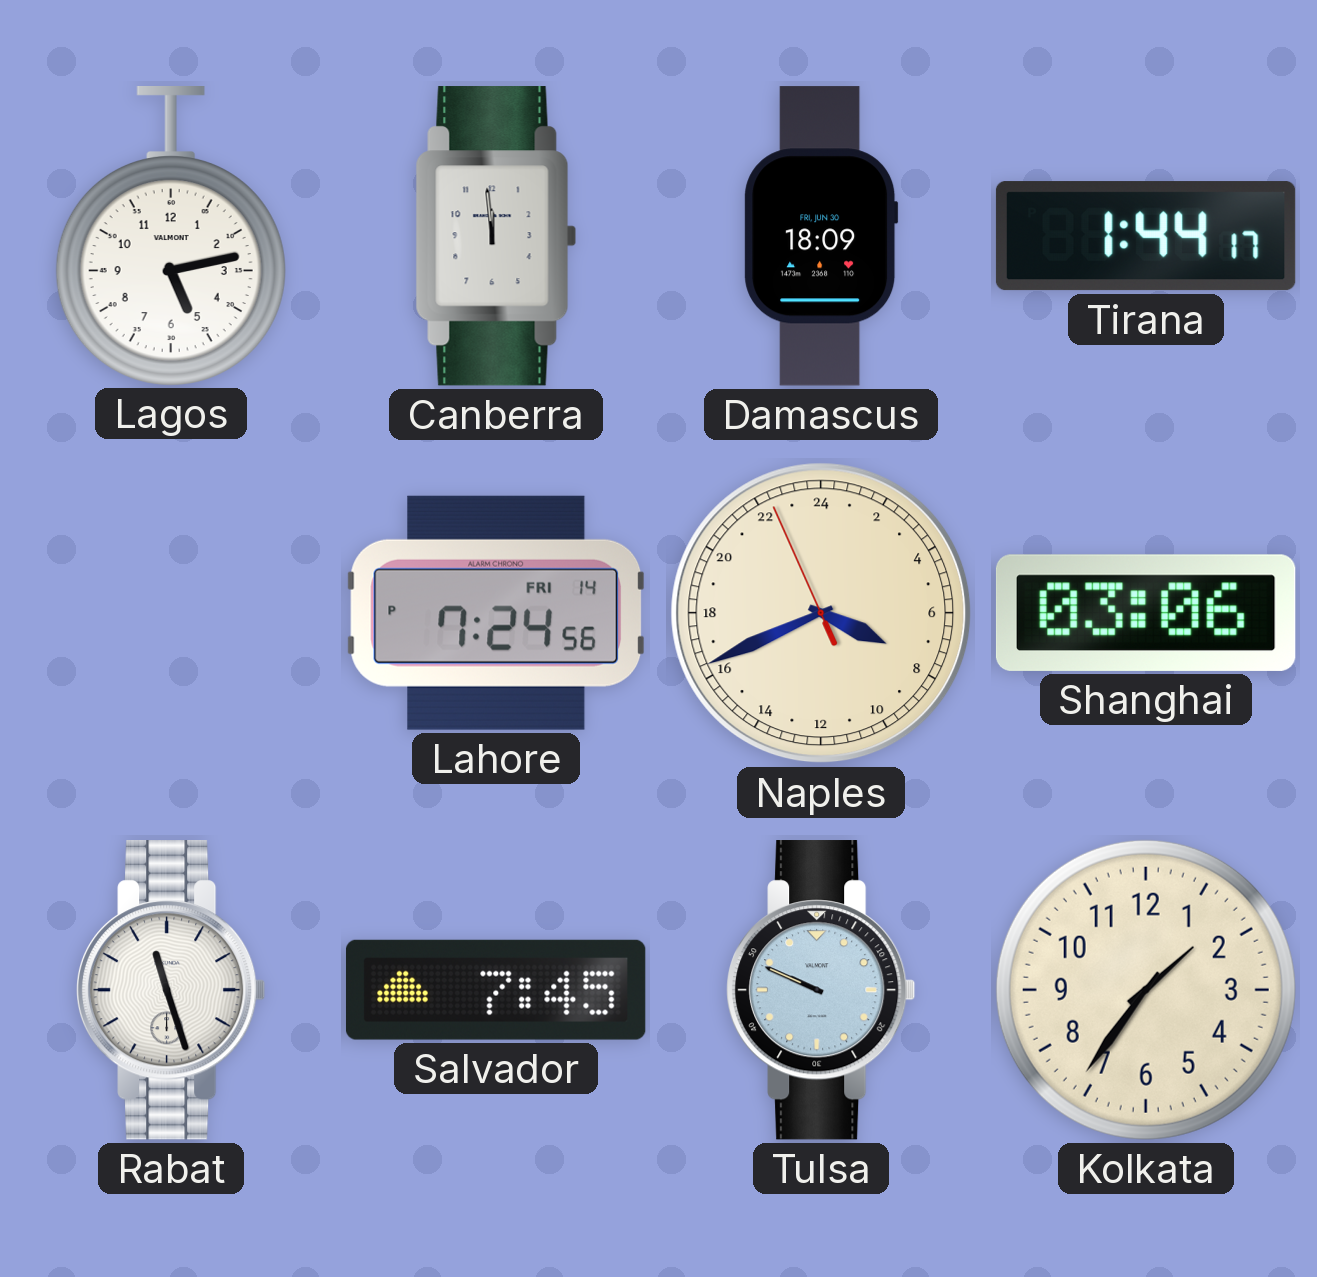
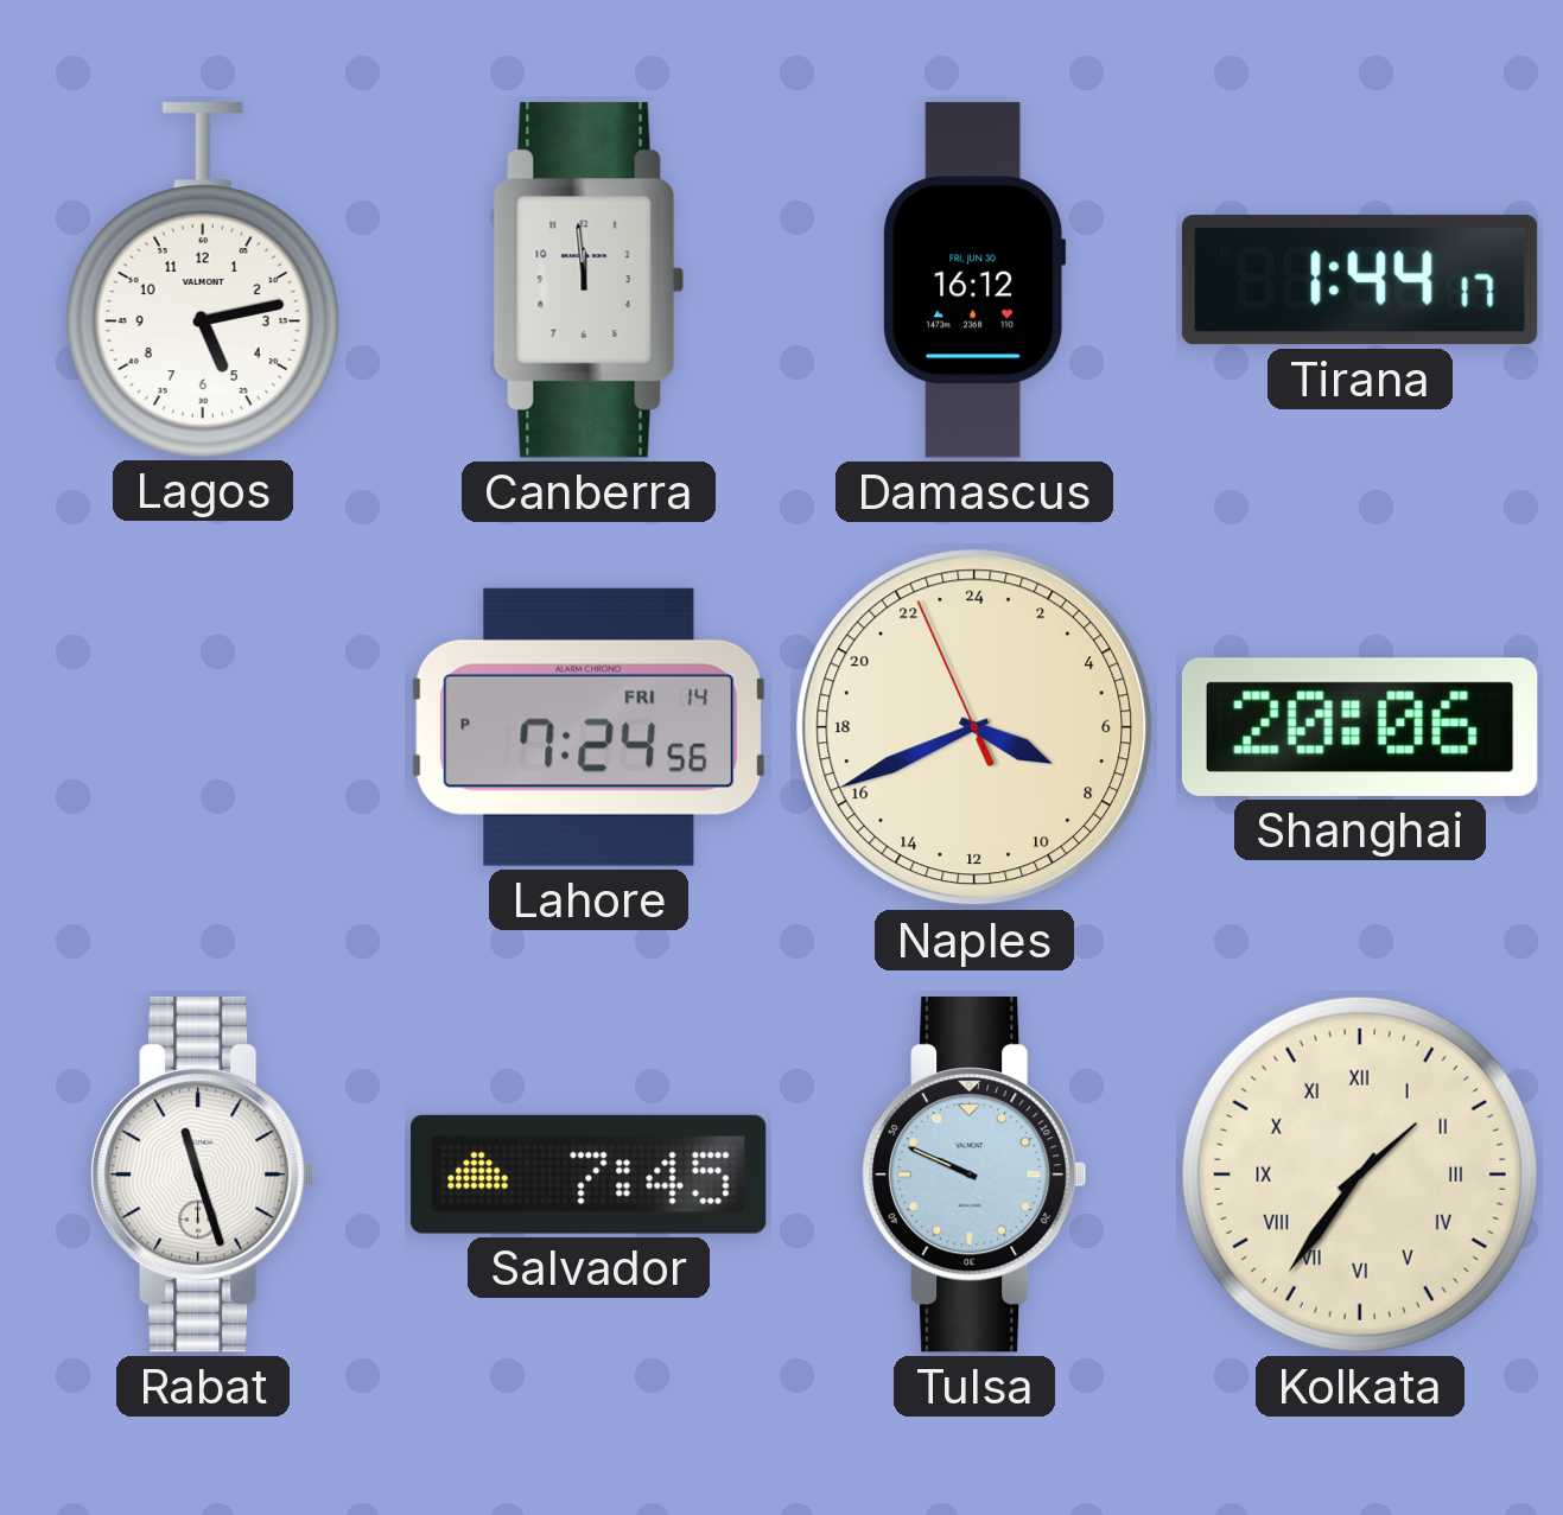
Damascus: 18:09 -> 16:12 (974, 280)
Shanghai: 03:06 -> 20:06 (1360, 727)
Kolkata numerals: Arabic -> Roman (1360, 1175)
